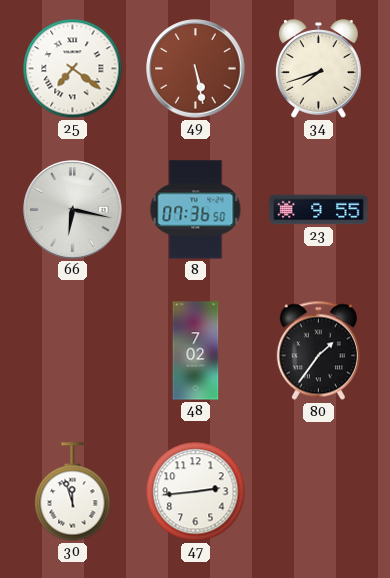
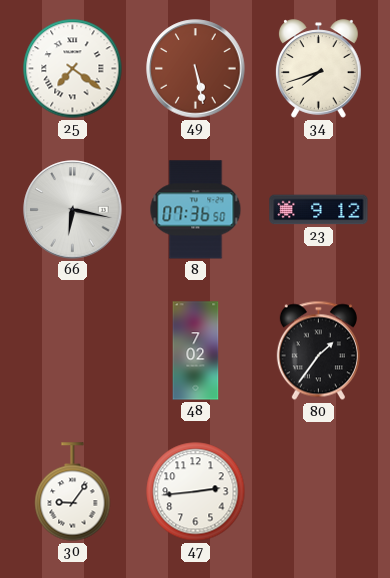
23: 9:55 -> 9:12 (319, 210)
30: 11:57 -> 9:06 (73, 492)
